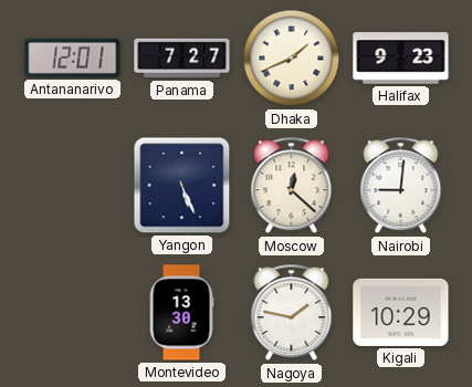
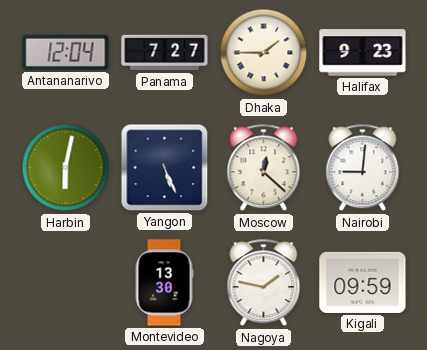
Antananarivo: 12:01 -> 12:04 (66, 52)
Dhaka: 1:41 -> 1:45 (264, 53)
Harbin: none -> 6:02 (66, 168)
Kigali: 10:29 -> 09:59 (363, 282)
